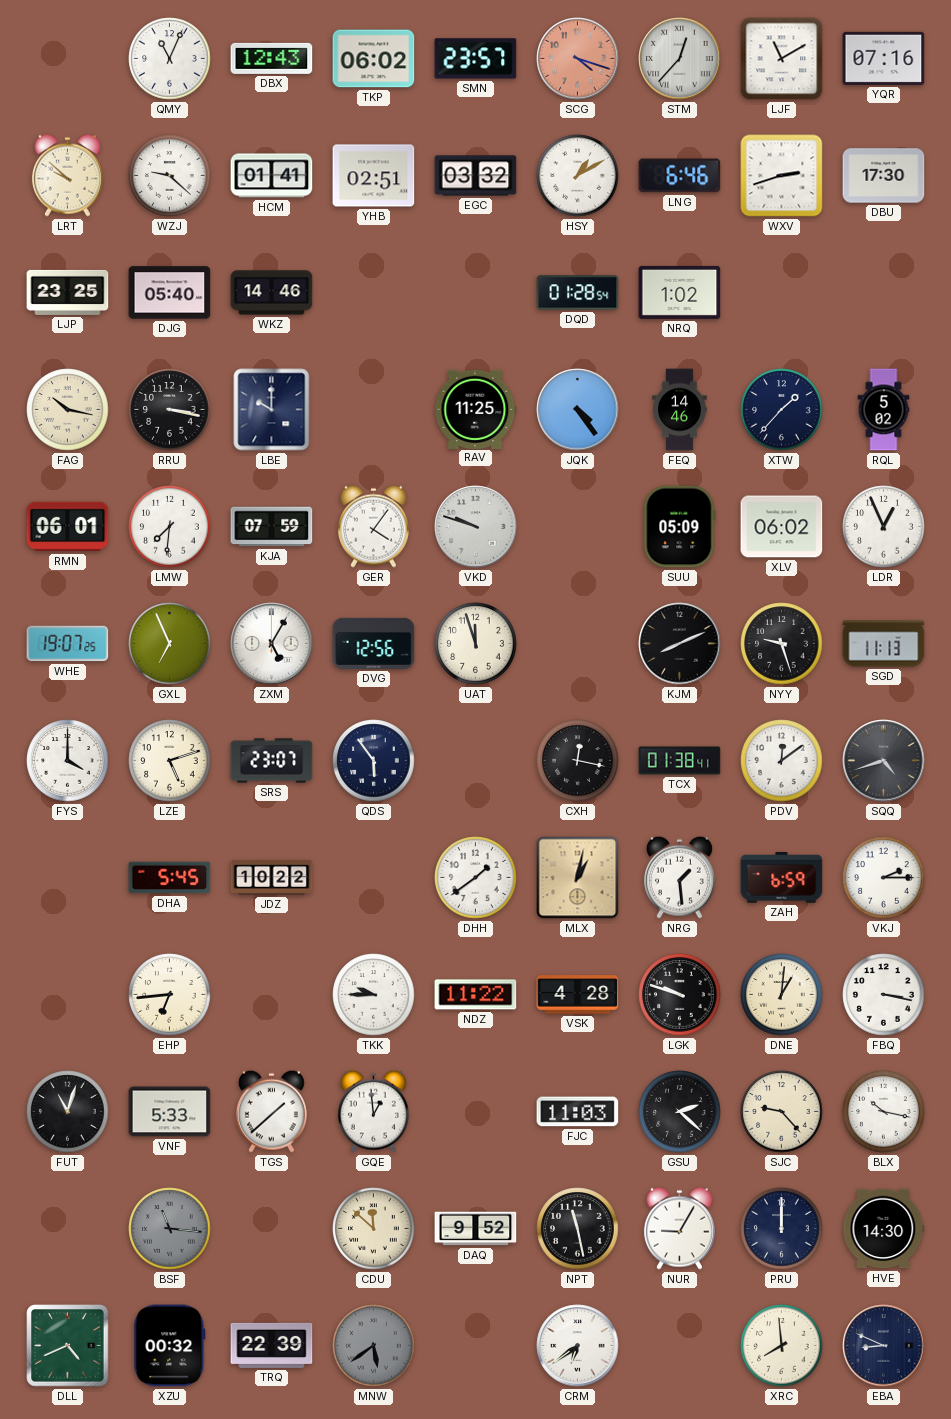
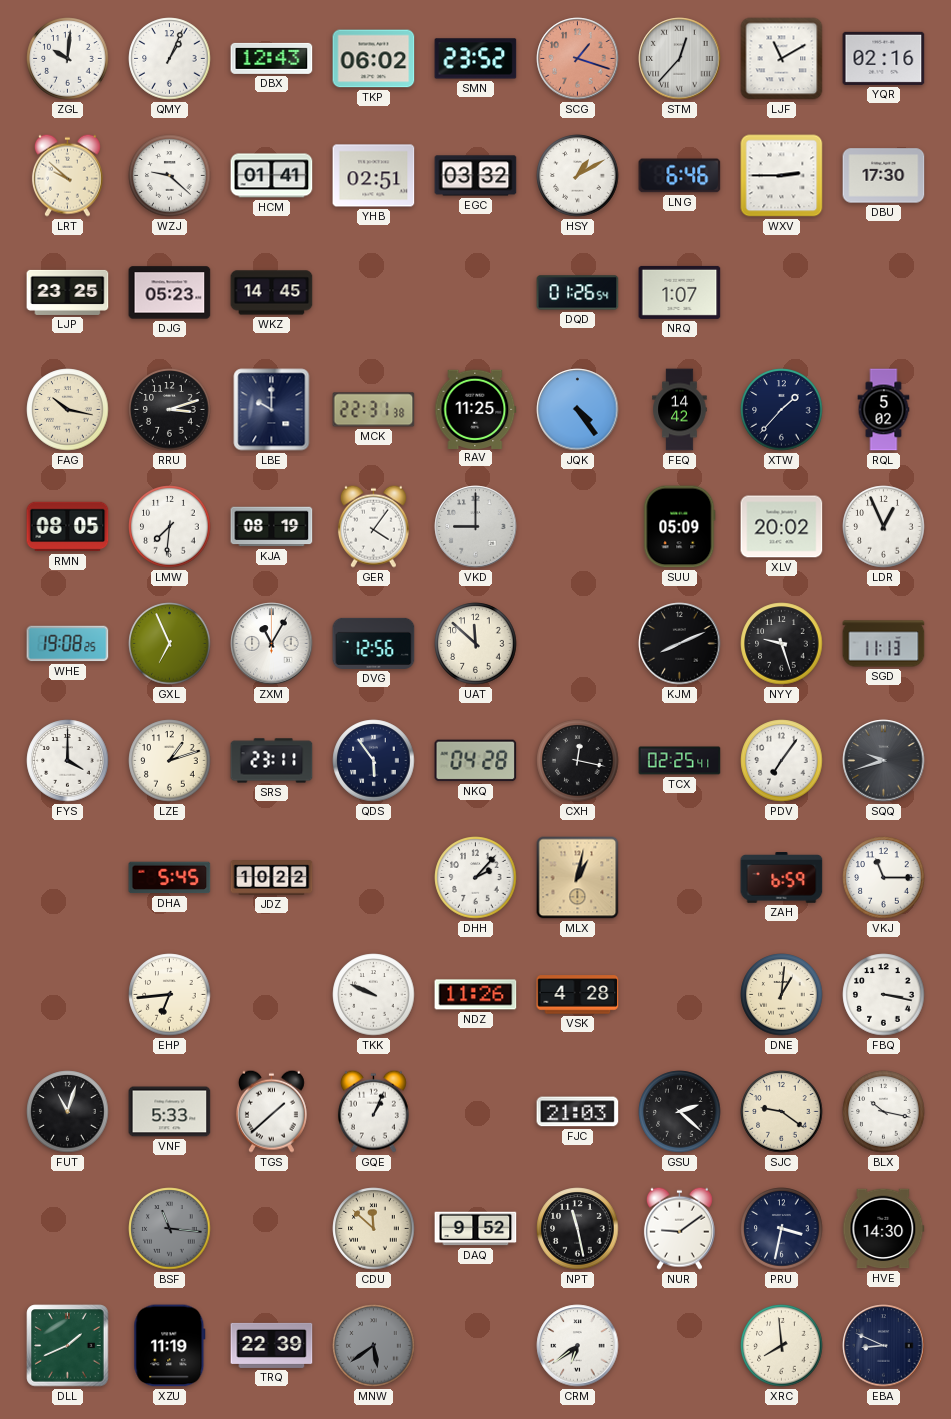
ZGL: none -> 10:01 (68, 59)
QMY: 11:04 -> 1:04 (170, 59)
SMN: 23:57 -> 23:52 (476, 59)
SCG: 4:18 -> 1:18 (578, 59)
YQR: 07:16 -> 02:16 (884, 58)
WXV: 2:42 -> 2:45 (782, 176)
DJG: 05:40 -> 05:23 (170, 293)
WKZ: 14:46 -> 14:45 (272, 293)
DQD: 01:28 -> 01:26 (578, 293)
NRQ: 1:02 -> 1:07 (680, 292)
RRU: 3:17 -> 3:12 (170, 410)
MCK: none -> 22:31 (374, 410)
FEQ: 14:46 -> 14:42 (680, 410)
RMN: 06:01 -> 08:05 (68, 527)
KJA: 07:59 -> 08:19 (272, 527)
VKD: 9:48 -> 9:00 (476, 527)
XLV: 06:02 -> 20:02 (782, 527)
WHE: 19:07 -> 19:08 (68, 644)
ZXM: 5:05 -> 11:05 (272, 644)
UAT: 11:57 -> 11:52 (476, 644)
LZE: 5:12 -> 1:12 (170, 761)
SRS: 23:07 -> 23:11 (272, 761)
NKQ: none -> 04:28 (476, 761)
TCX: 01:38 -> 02:25 (680, 761)
PDV: 12:09 -> 7:06 (782, 761)
SQQ: 4:42 -> 9:42 (884, 761)
DHH: 1:39 -> 2:07 (476, 878)
NRG: 1:29 -> none (679, 877)
VKJ: 2:15 -> 11:15 (884, 878)
TKK: 9:45 -> 9:49 (374, 995)
NDZ: 11:22 -> 11:26 (476, 995)
LGK: 9:48 -> none (680, 995)
GQE: 12:59 -> 1:04 (373, 1111)
FJC: 11:03 -> 21:03 (578, 1112)
SJC: 9:23 -> 9:21 (782, 1112)
NUR: 9:05 -> 9:09 (679, 1228)
PRU: 12:00 -> 3:32 (782, 1229)
DLL: 4:41 -> 1:41 (68, 1346)
XZU: 00:32 -> 11:19 (170, 1346)
